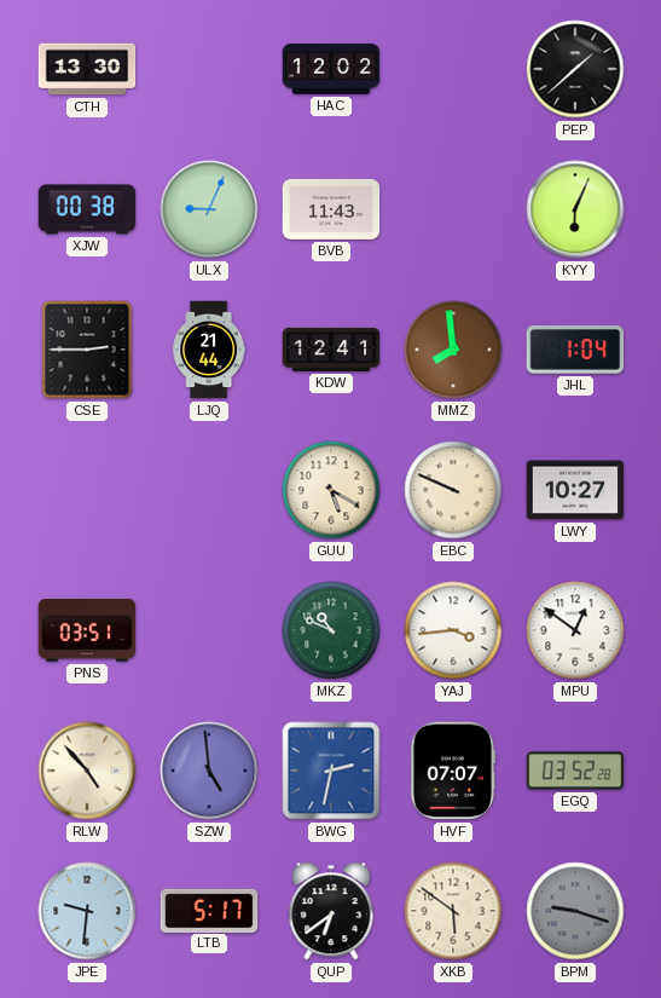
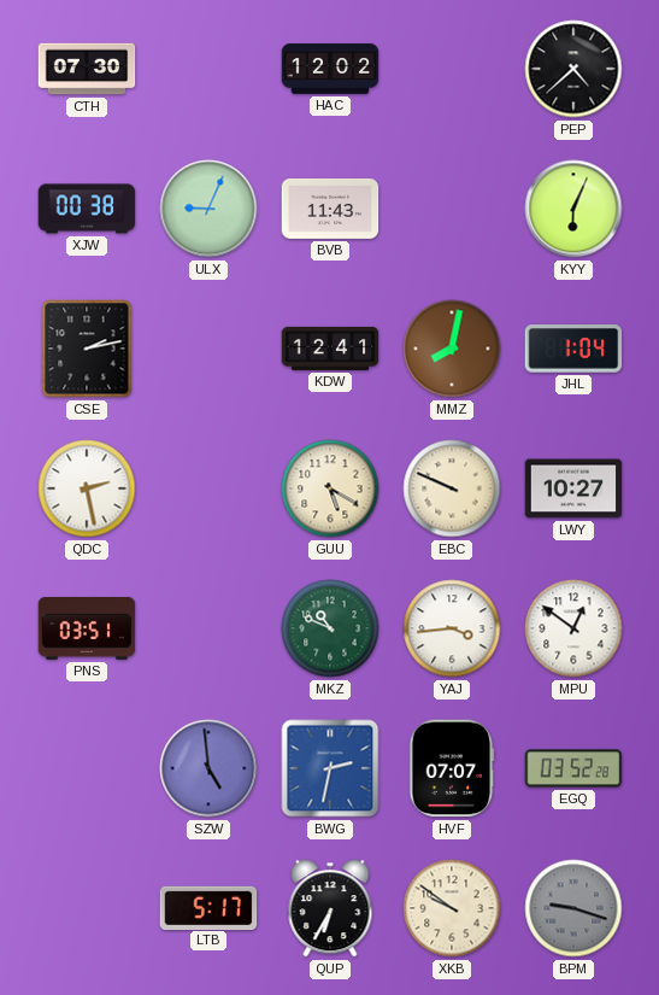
CTH: 13:30 -> 07:30 (87, 69)
PEP: 1:38 -> 4:38 (573, 69)
CSE: 2:45 -> 2:13 (87, 349)
LJQ: 21:44 -> none (209, 350)
MMZ: 7:59 -> 8:02 (452, 349)
QDC: none -> 2:28 (87, 488)
RLW: 4:53 -> none (87, 771)
JPE: 9:31 -> none (87, 911)
QUP: 6:39 -> 6:35 (330, 908)
XKB: 5:51 -> 9:51 (452, 908)
